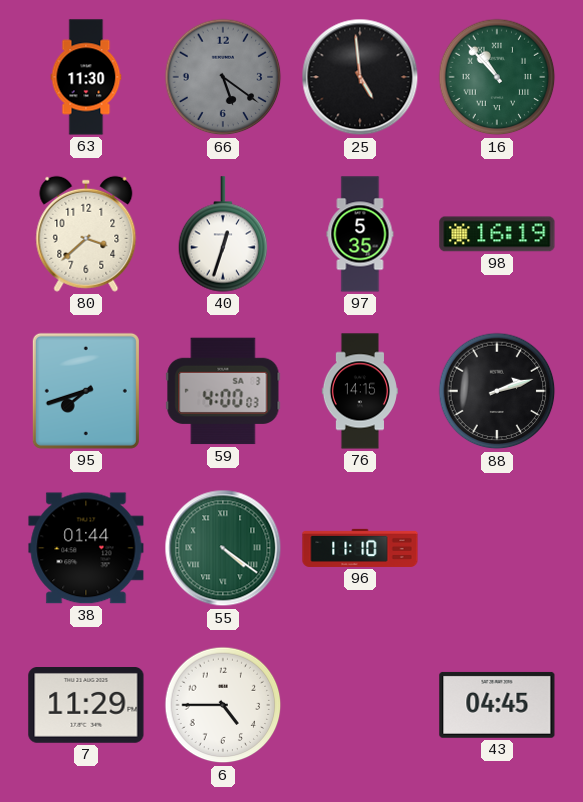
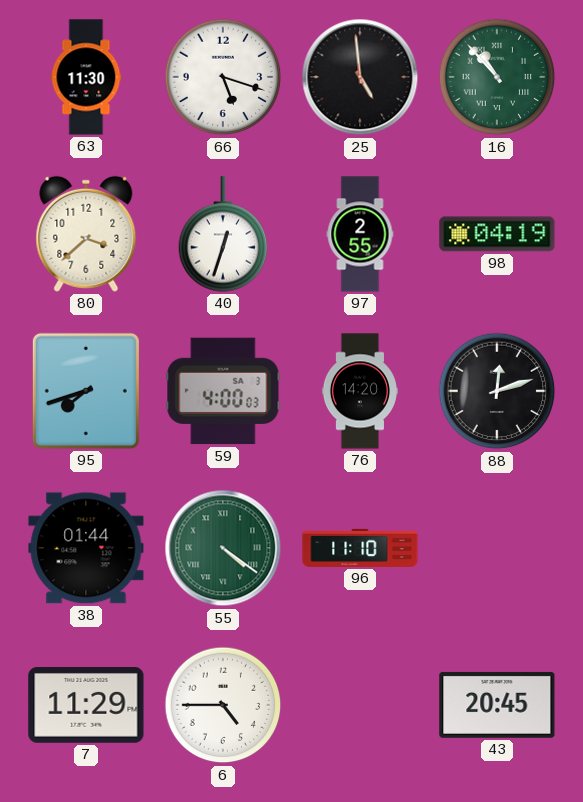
66: 5:21 -> 5:18 (223, 77)
66 dial: grey -> white (223, 77)
97: 5:35 -> 2:55 (360, 234)
98: 16:19 -> 04:19 (497, 234)
76: 14:15 -> 14:20 (360, 391)
88: 2:12 -> 12:12 (497, 391)
43: 04:45 -> 20:45 (497, 705)
